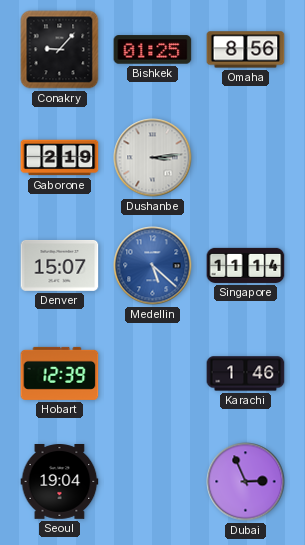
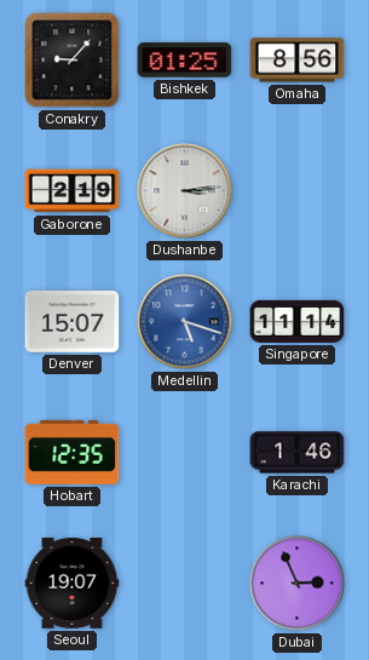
Medellin: 5:22 -> 5:18 (185, 322)
Hobart: 12:39 -> 12:35 (73, 452)
Seoul: 19:04 -> 19:07 (73, 584)
